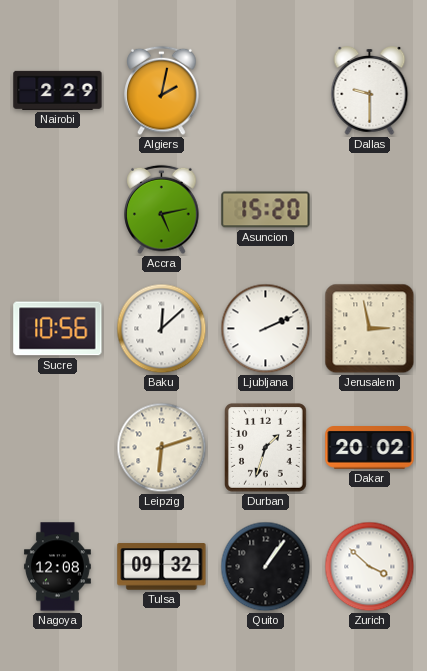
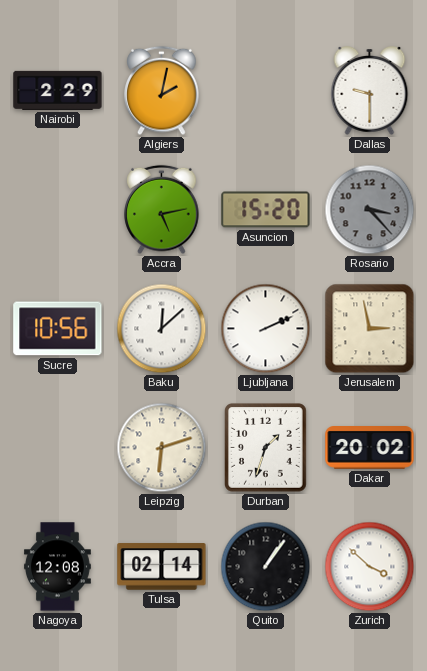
Rosario: none -> 3:23 (370, 210)
Tulsa: 09:32 -> 02:14 (162, 567)
